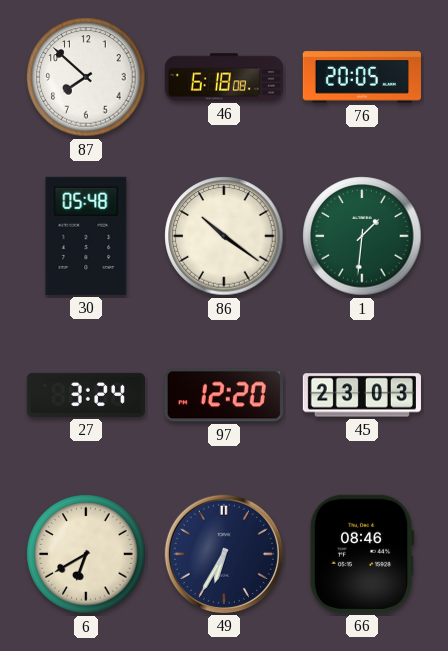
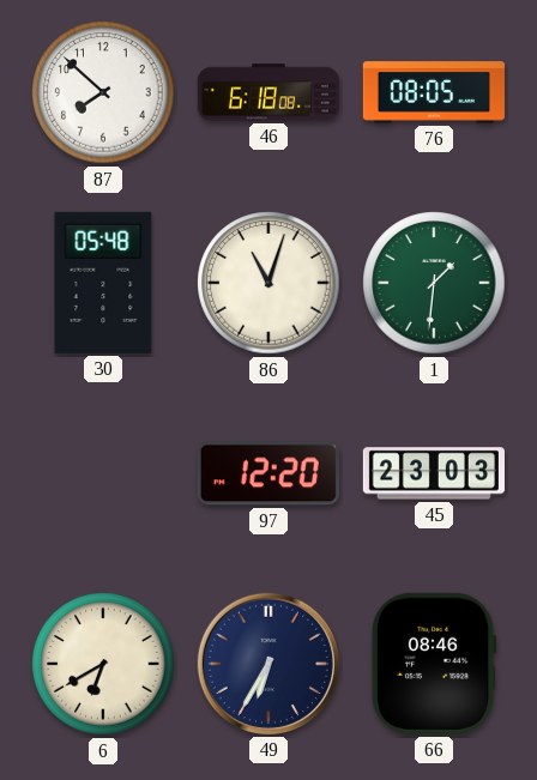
76: 20:05 -> 08:05 (434, 92)
86: 10:21 -> 11:03 (268, 283)
27: 3:24 -> none (86, 395)
